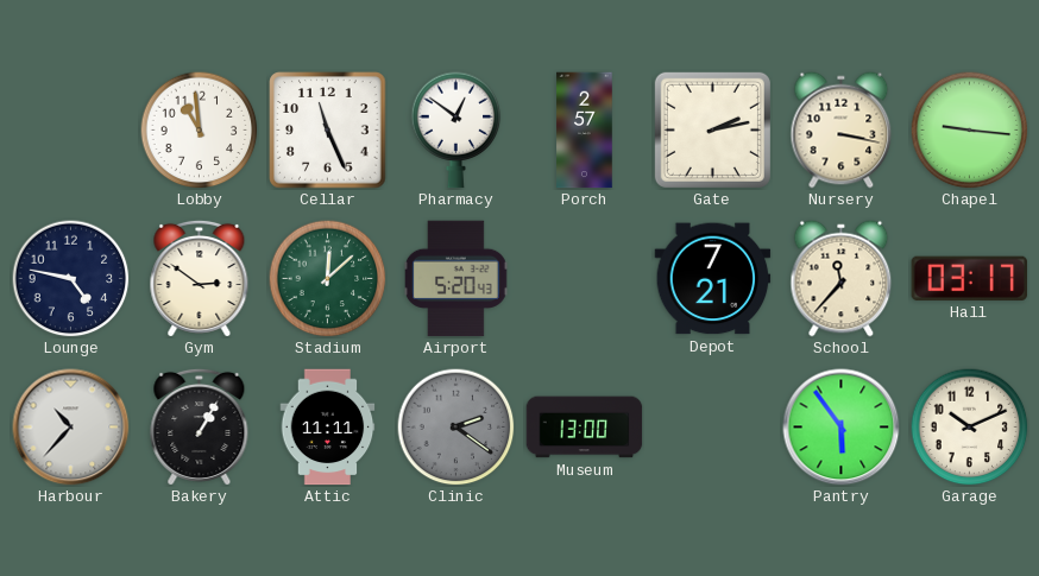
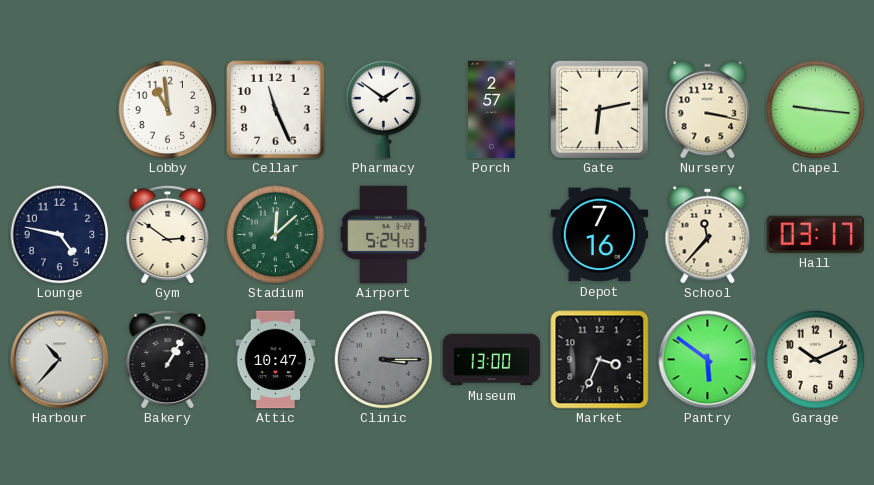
Pharmacy: 12:51 -> 1:51 (384, 110)
Gate: 2:13 -> 6:13 (599, 109)
Airport: 5:20 -> 5:24 (383, 235)
Depot: 7:21 -> 7:16 (600, 235)
Attic: 11:11 -> 10:47 (276, 360)
Clinic: 2:21 -> 3:15 (384, 360)
Market: none -> 3:34 (600, 360)
Pantry: 5:54 -> 5:51 (708, 360)
